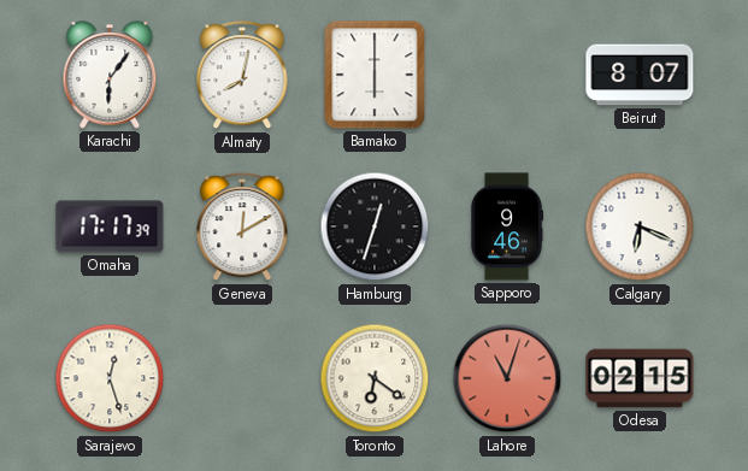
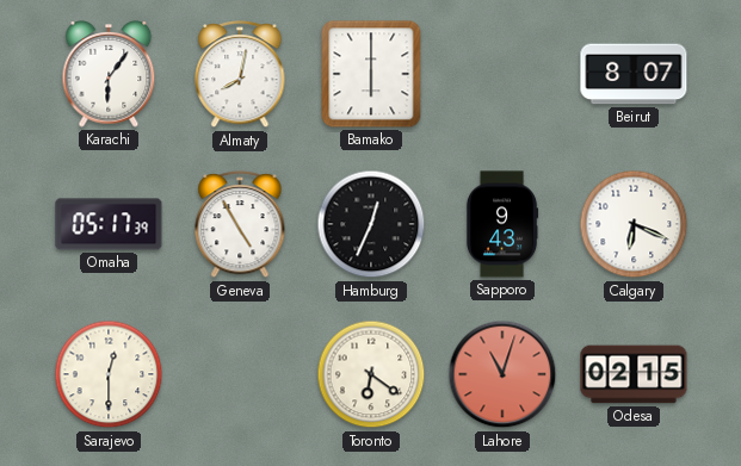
Omaha: 17:17 -> 05:17 (109, 224)
Geneva: 12:10 -> 4:55 (240, 225)
Hamburg: 12:33 -> 12:34 (371, 224)
Sapporo: 9:46 -> 9:43 (502, 224)
Sarajevo: 12:27 -> 12:30 (109, 374)
